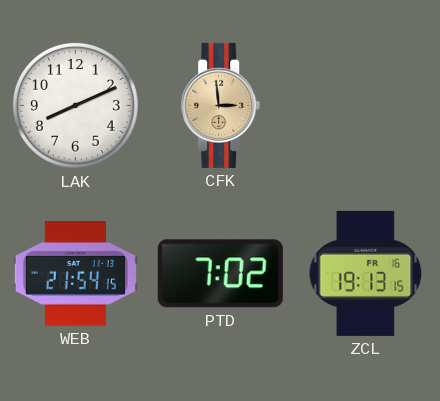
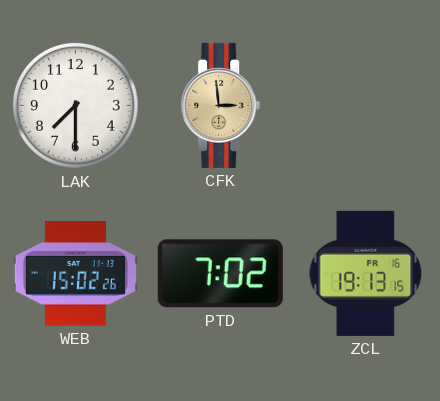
LAK: 8:11 -> 7:30 (75, 105)
WEB: 21:54 -> 15:02 (75, 274)
